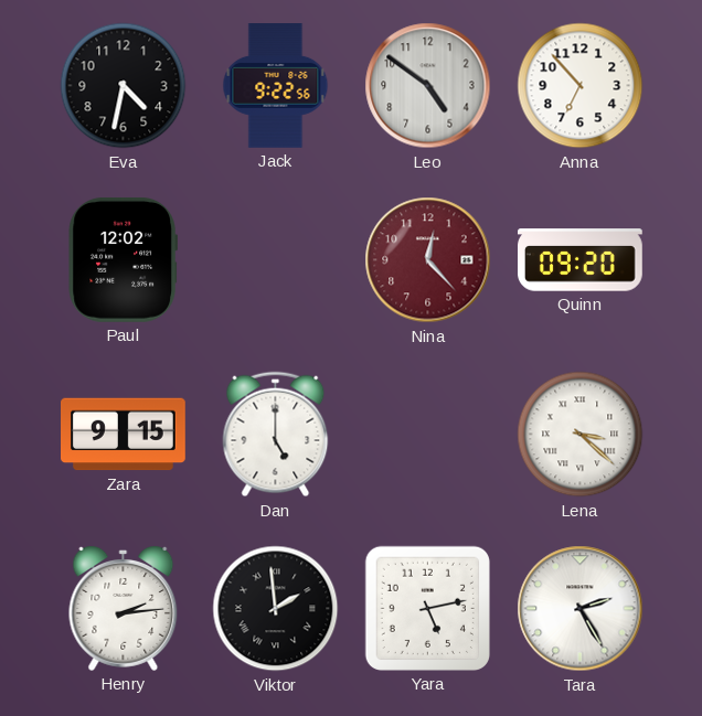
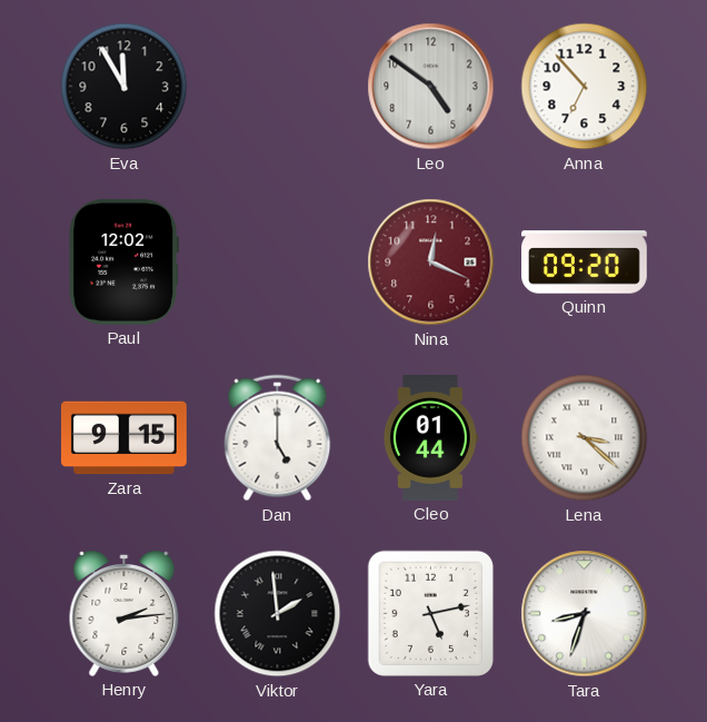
Eva: 4:32 -> 11:55 (125, 87)
Jack: 9:22 -> none (276, 86)
Nina: 12:23 -> 12:19 (431, 263)
Cleo: none -> 01:44 (430, 438)
Tara: 2:25 -> 8:33 (585, 614)
